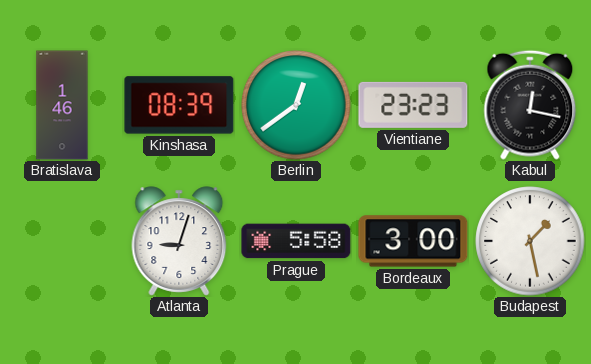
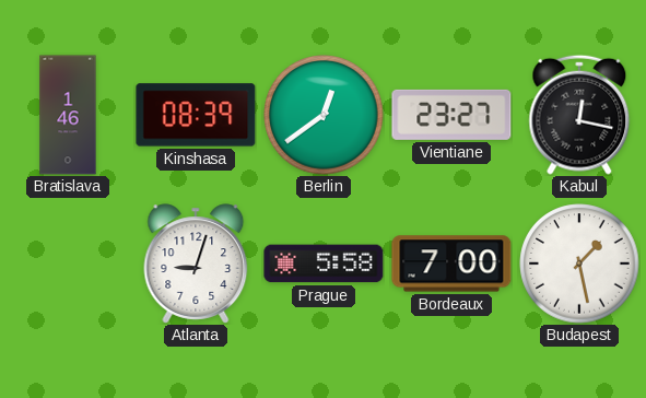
Vientiane: 23:23 -> 23:27 (451, 115)
Bordeaux: 3:00 -> 7:00 (451, 264)
